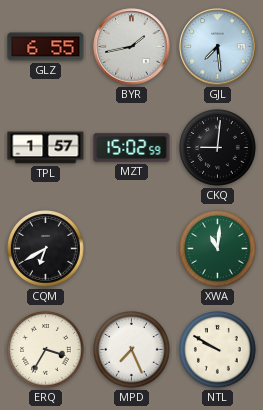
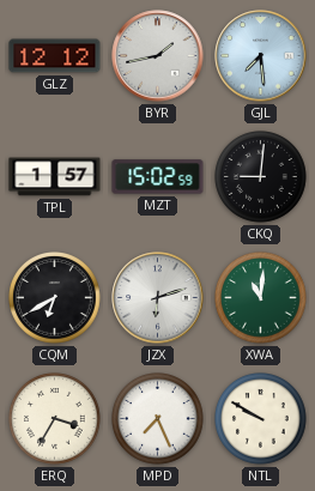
GLZ: 6:55 -> 12:12 (55, 56)
JZX: none -> 6:12 (158, 298)
